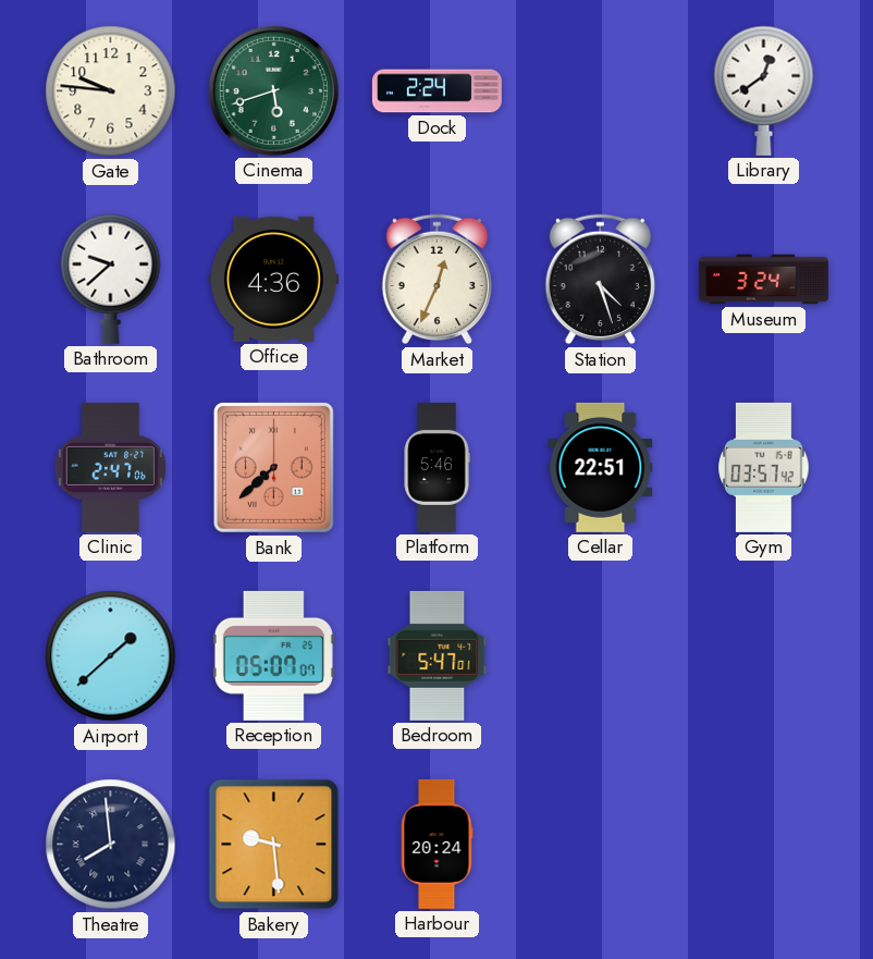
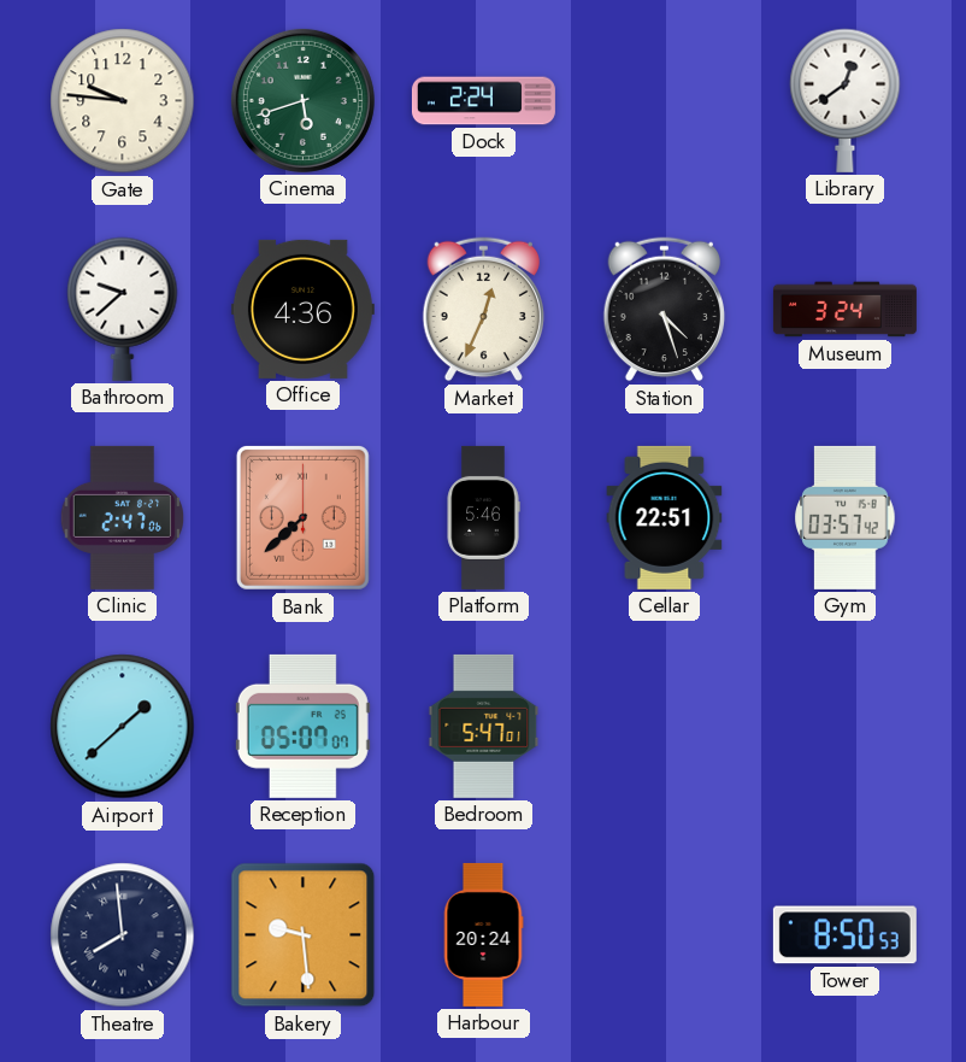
Tower: none -> 8:50 (844, 935)
